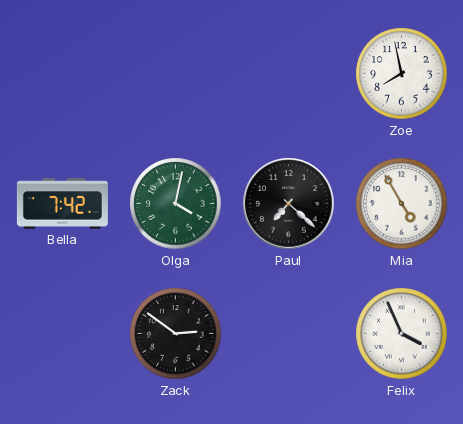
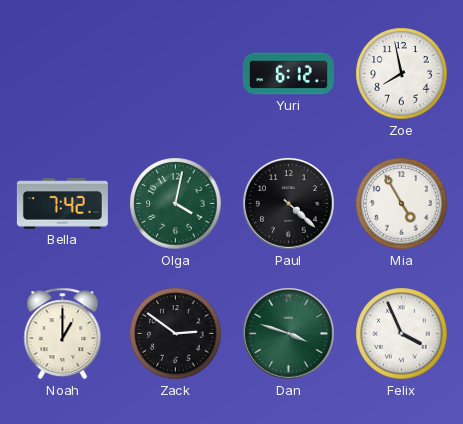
Yuri: none -> 6:12 (288, 74)
Paul: 7:22 -> 4:22 (289, 204)
Noah: none -> 1:00 (63, 334)
Dan: none -> 3:48 (289, 334)
